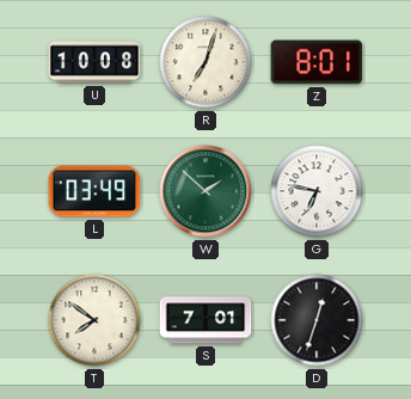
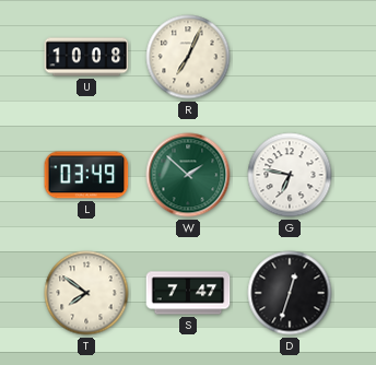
R: 7:03 -> 7:04 (188, 57)
Z: 8:01 -> none (317, 62)
S: 7:01 -> 7:47 (188, 293)
